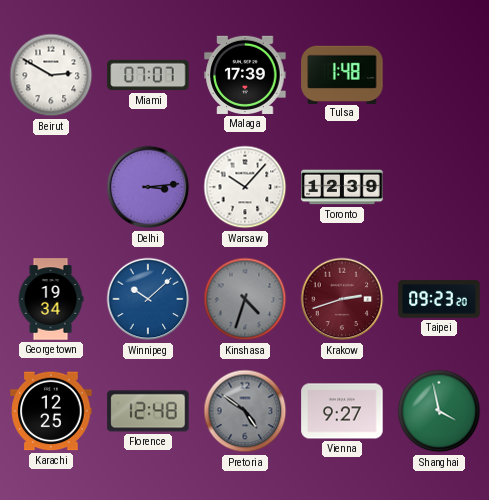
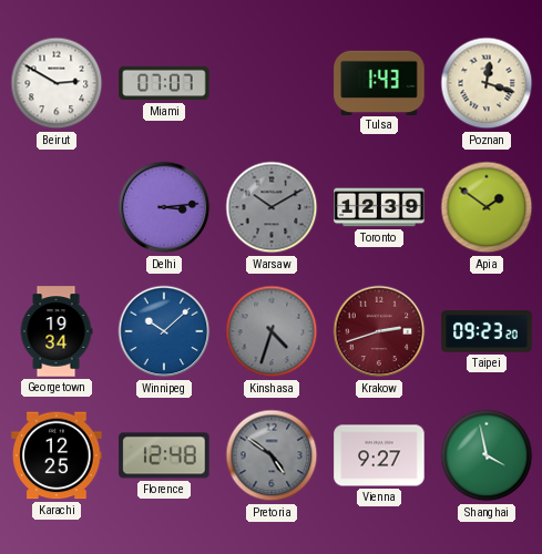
Malaga: 17:39 -> none (245, 75)
Tulsa: 1:48 -> 1:43 (379, 82)
Poznan: none -> 12:18 (487, 83)
Warsaw: 10:07 -> 10:10 (272, 207)
Warsaw dial: white -> grey (272, 207)
Apia: none -> 1:51 (487, 207)
